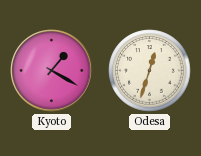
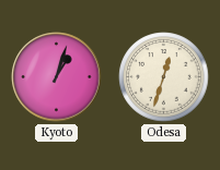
Kyoto: 1:20 -> 1:03 (57, 77)
